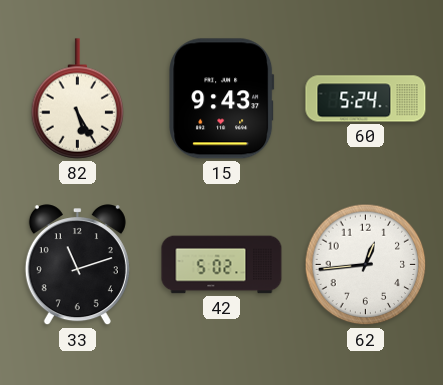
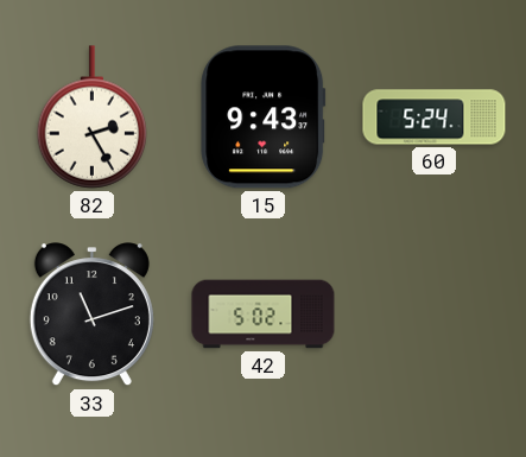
82: 5:25 -> 2:25 (93, 118)
62: 12:44 -> none (366, 265)
